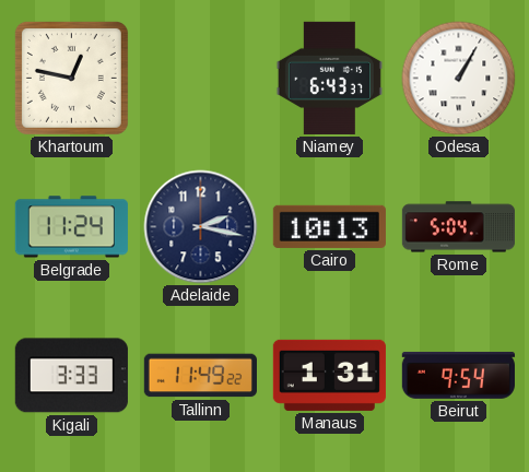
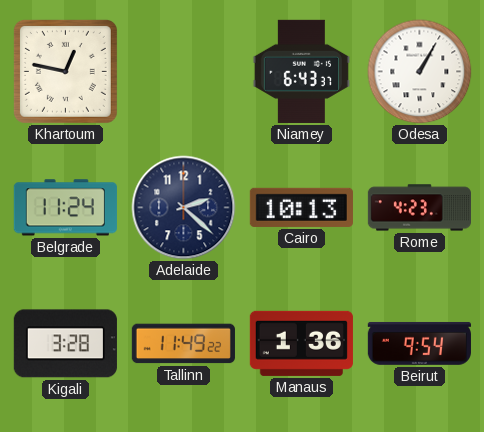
Adelaide: 2:17 -> 2:22 (184, 208)
Rome: 5:04 -> 4:23 (419, 208)
Kigali: 3:33 -> 3:28 (65, 344)
Manaus: 1:31 -> 1:36 (301, 343)
